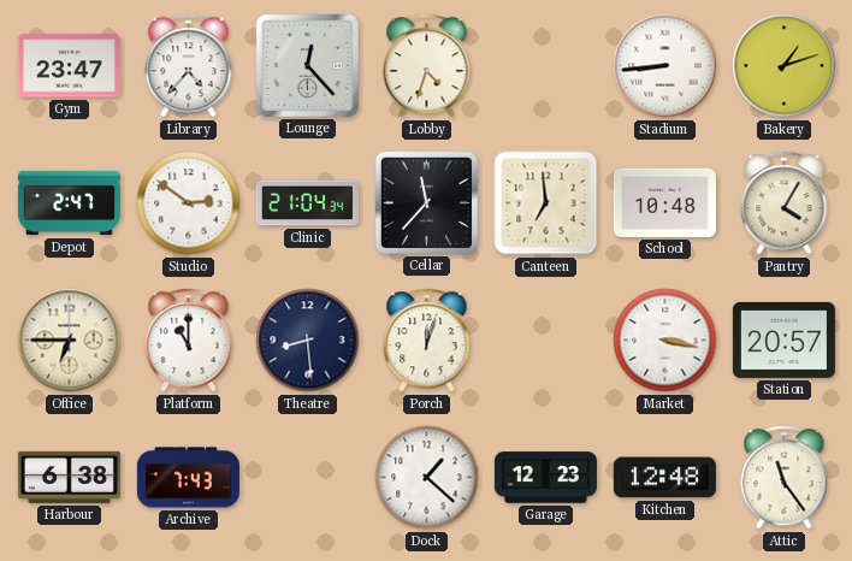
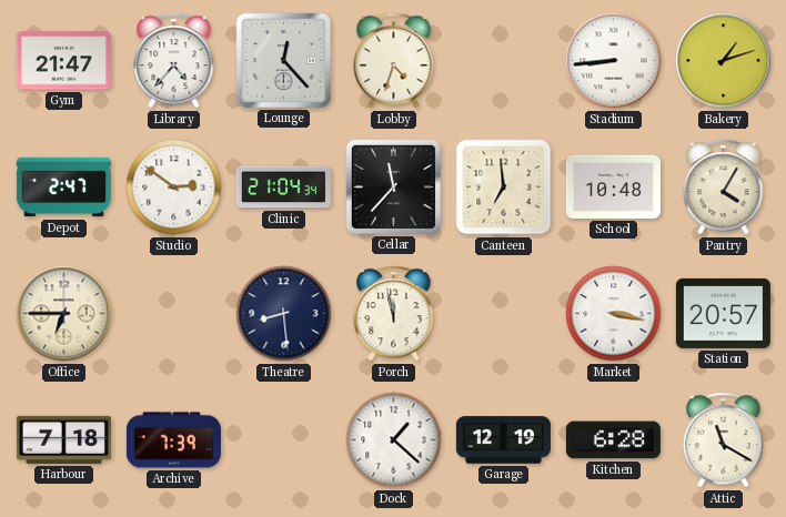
Gym: 23:47 -> 21:47 (63, 61)
Platform: 11:00 -> none (189, 341)
Porch: 12:03 -> 11:58 (394, 314)
Harbour: 6:38 -> 7:18 (63, 439)
Archive: 7:43 -> 7:39 (173, 440)
Garage: 12:23 -> 12:19 (503, 440)
Kitchen: 12:48 -> 6:28 (613, 440)
Attic: 11:24 -> 11:20 (724, 440)
